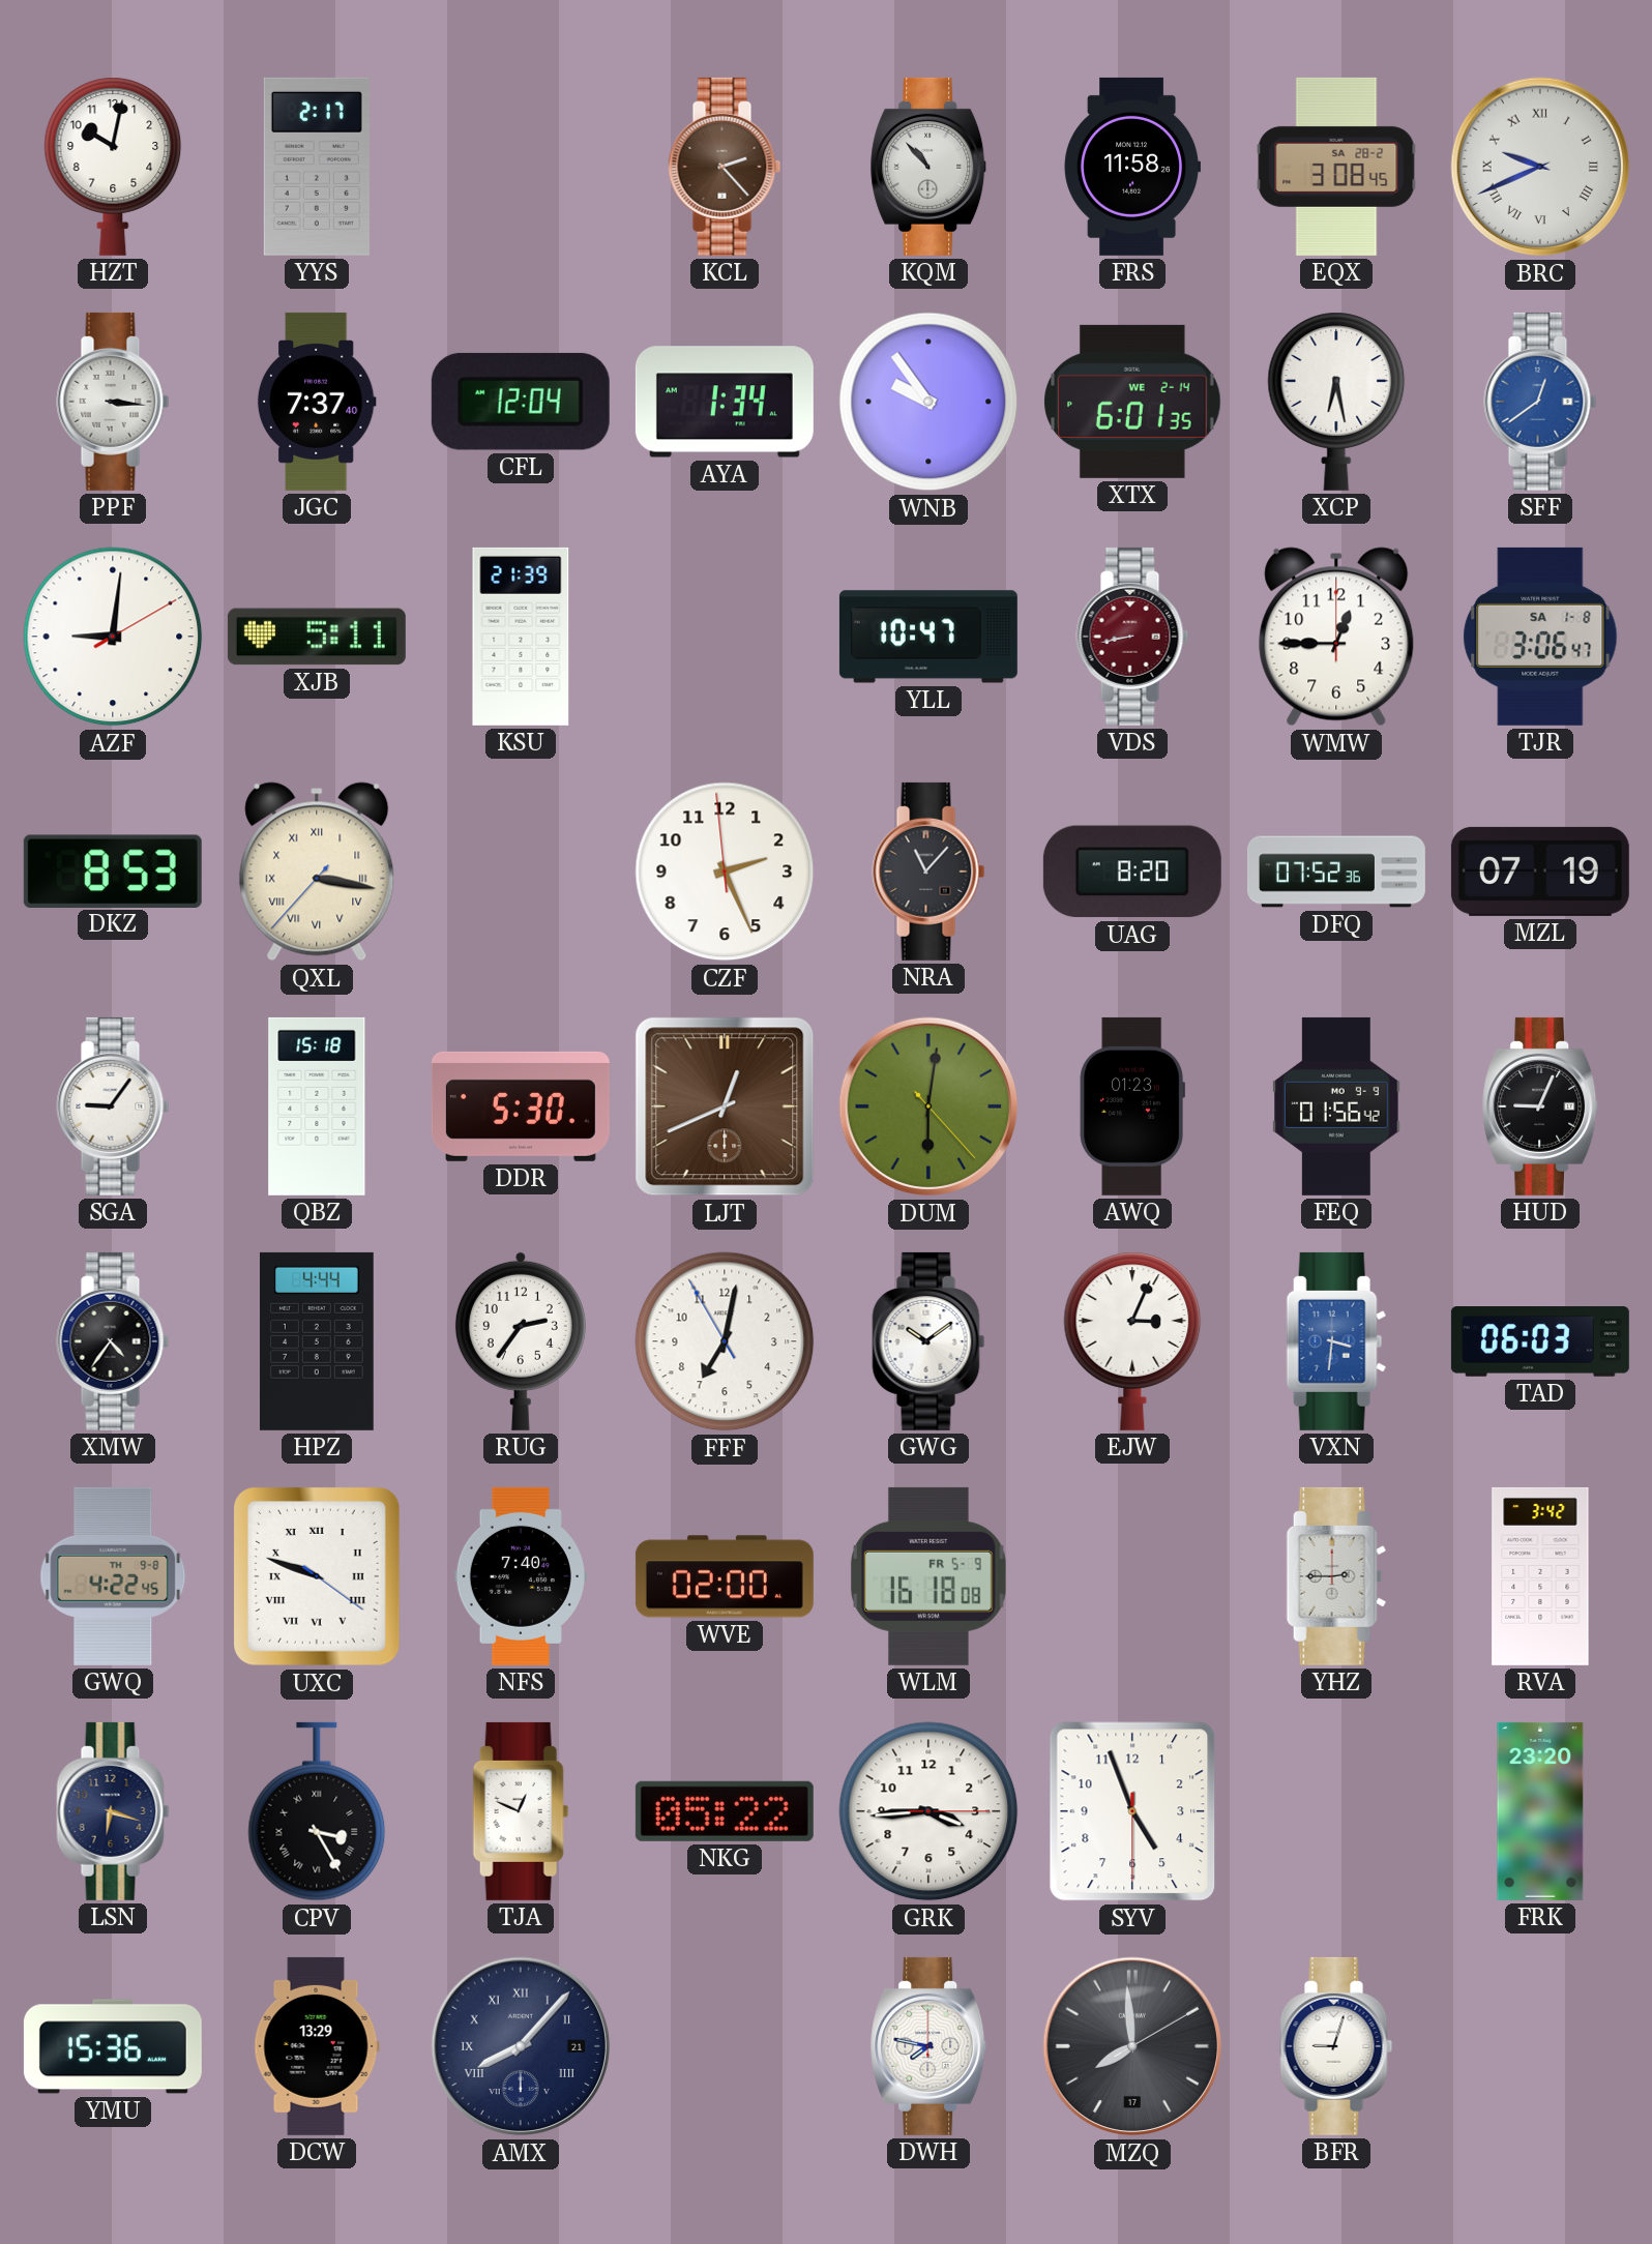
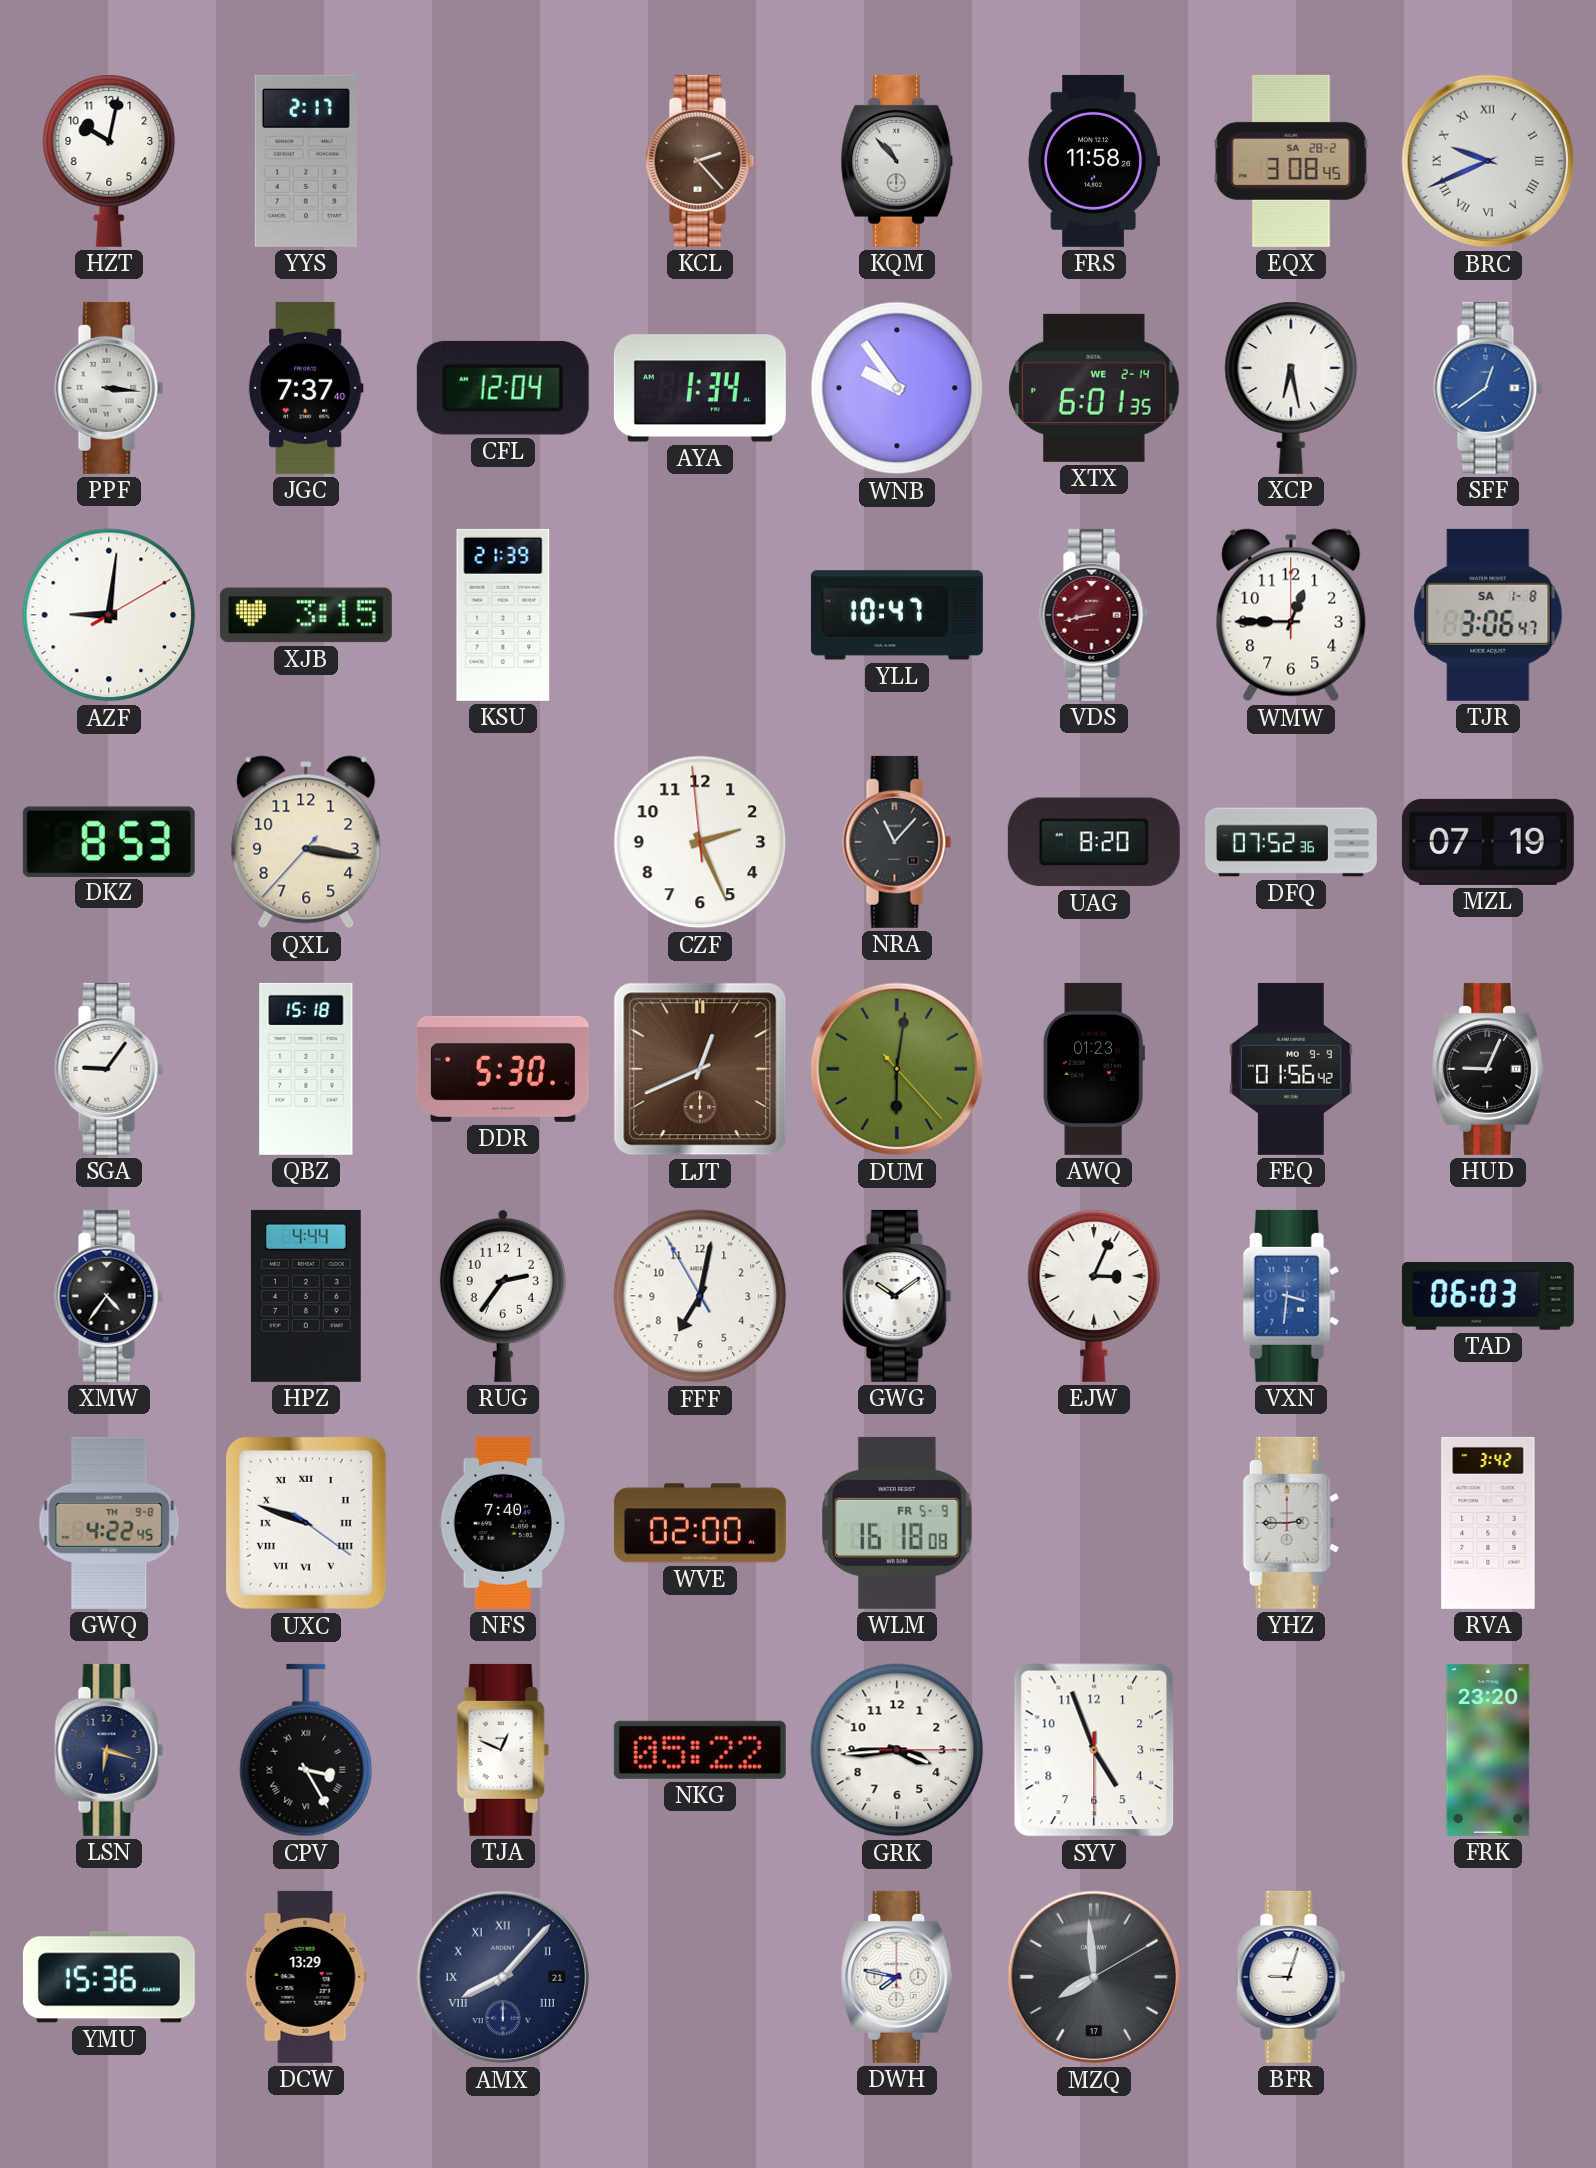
XJB: 5:11 -> 3:15 (306, 615)
QXL numerals: Roman -> Arabic (306, 842)
